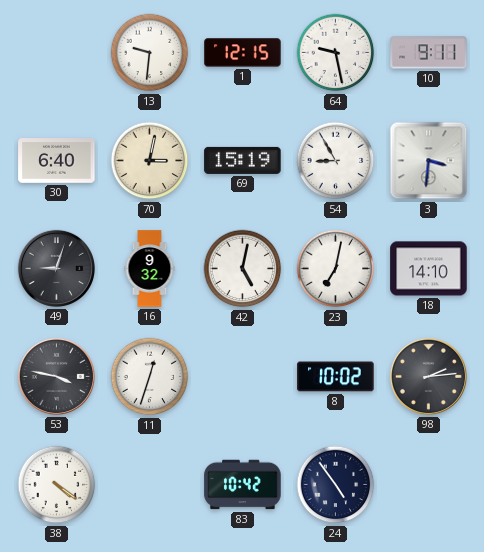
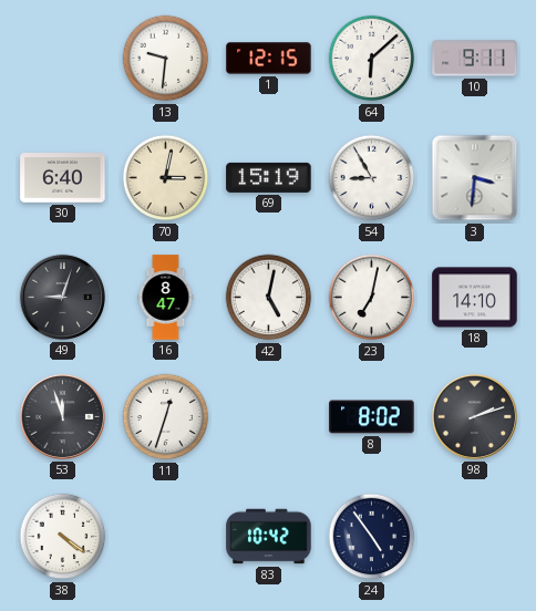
64: 9:28 -> 6:08 (372, 59)
16: 9:32 -> 8:47 (166, 298)
53: 3:47 -> 11:57 (62, 416)
8: 10:02 -> 8:02 (372, 417)
98: 2:14 -> 2:12 (474, 416)
